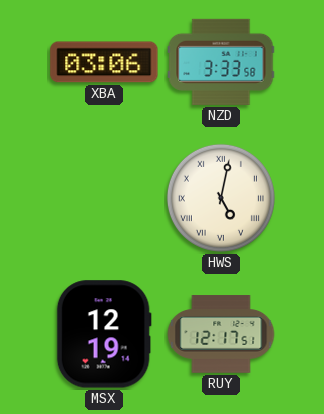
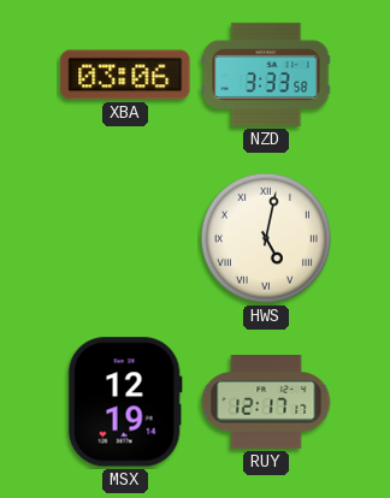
RUY: 12:17:51 -> 12:17:17 (266, 402)
